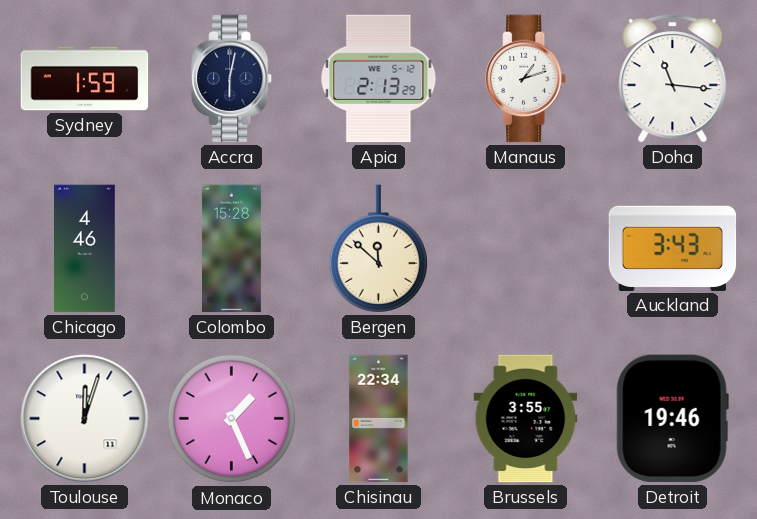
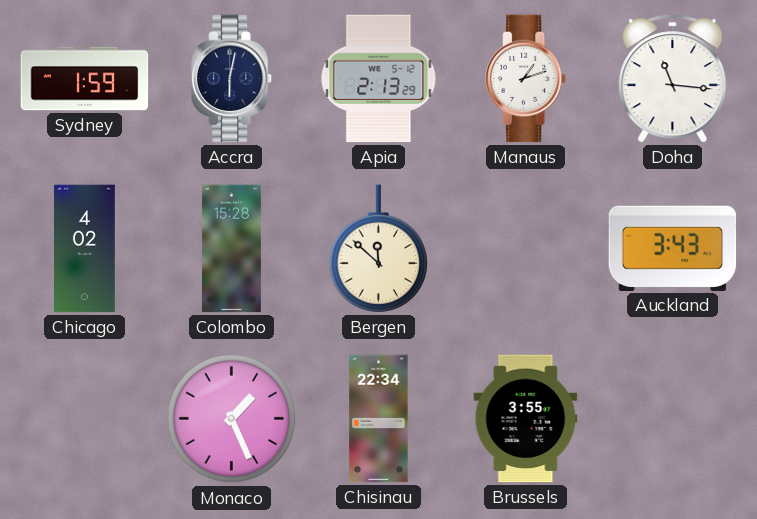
Chicago: 4:46 -> 4:02 (85, 249)
Toulouse: 12:03 -> none (85, 419)
Detroit: 19:46 -> none (672, 419)
